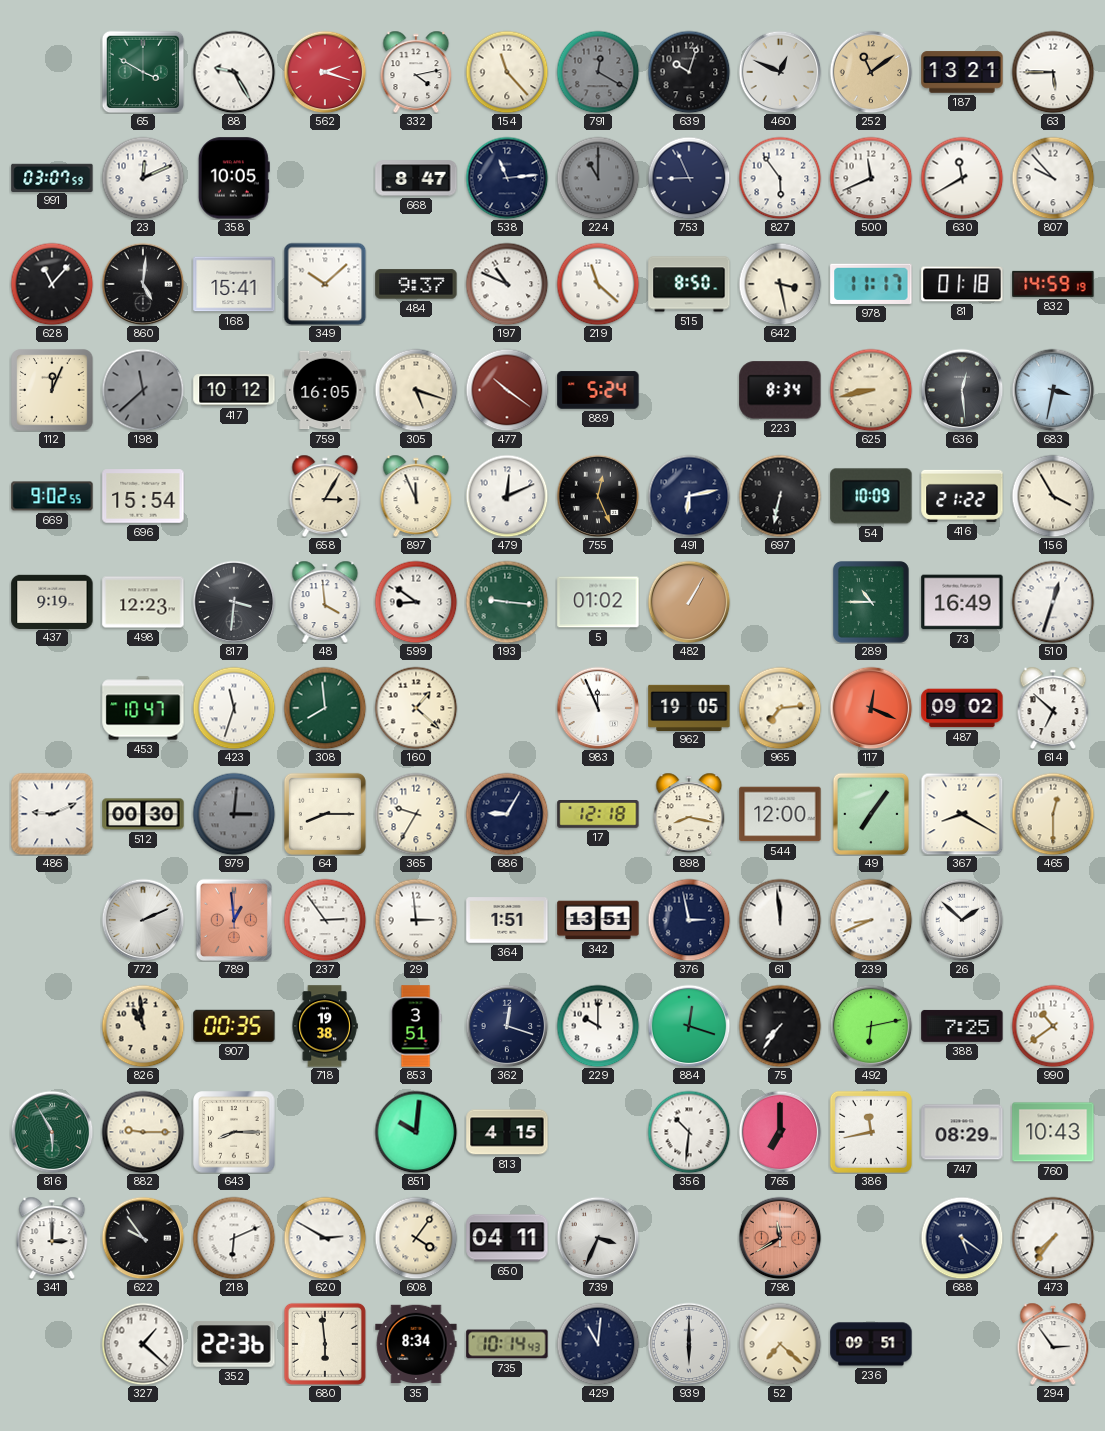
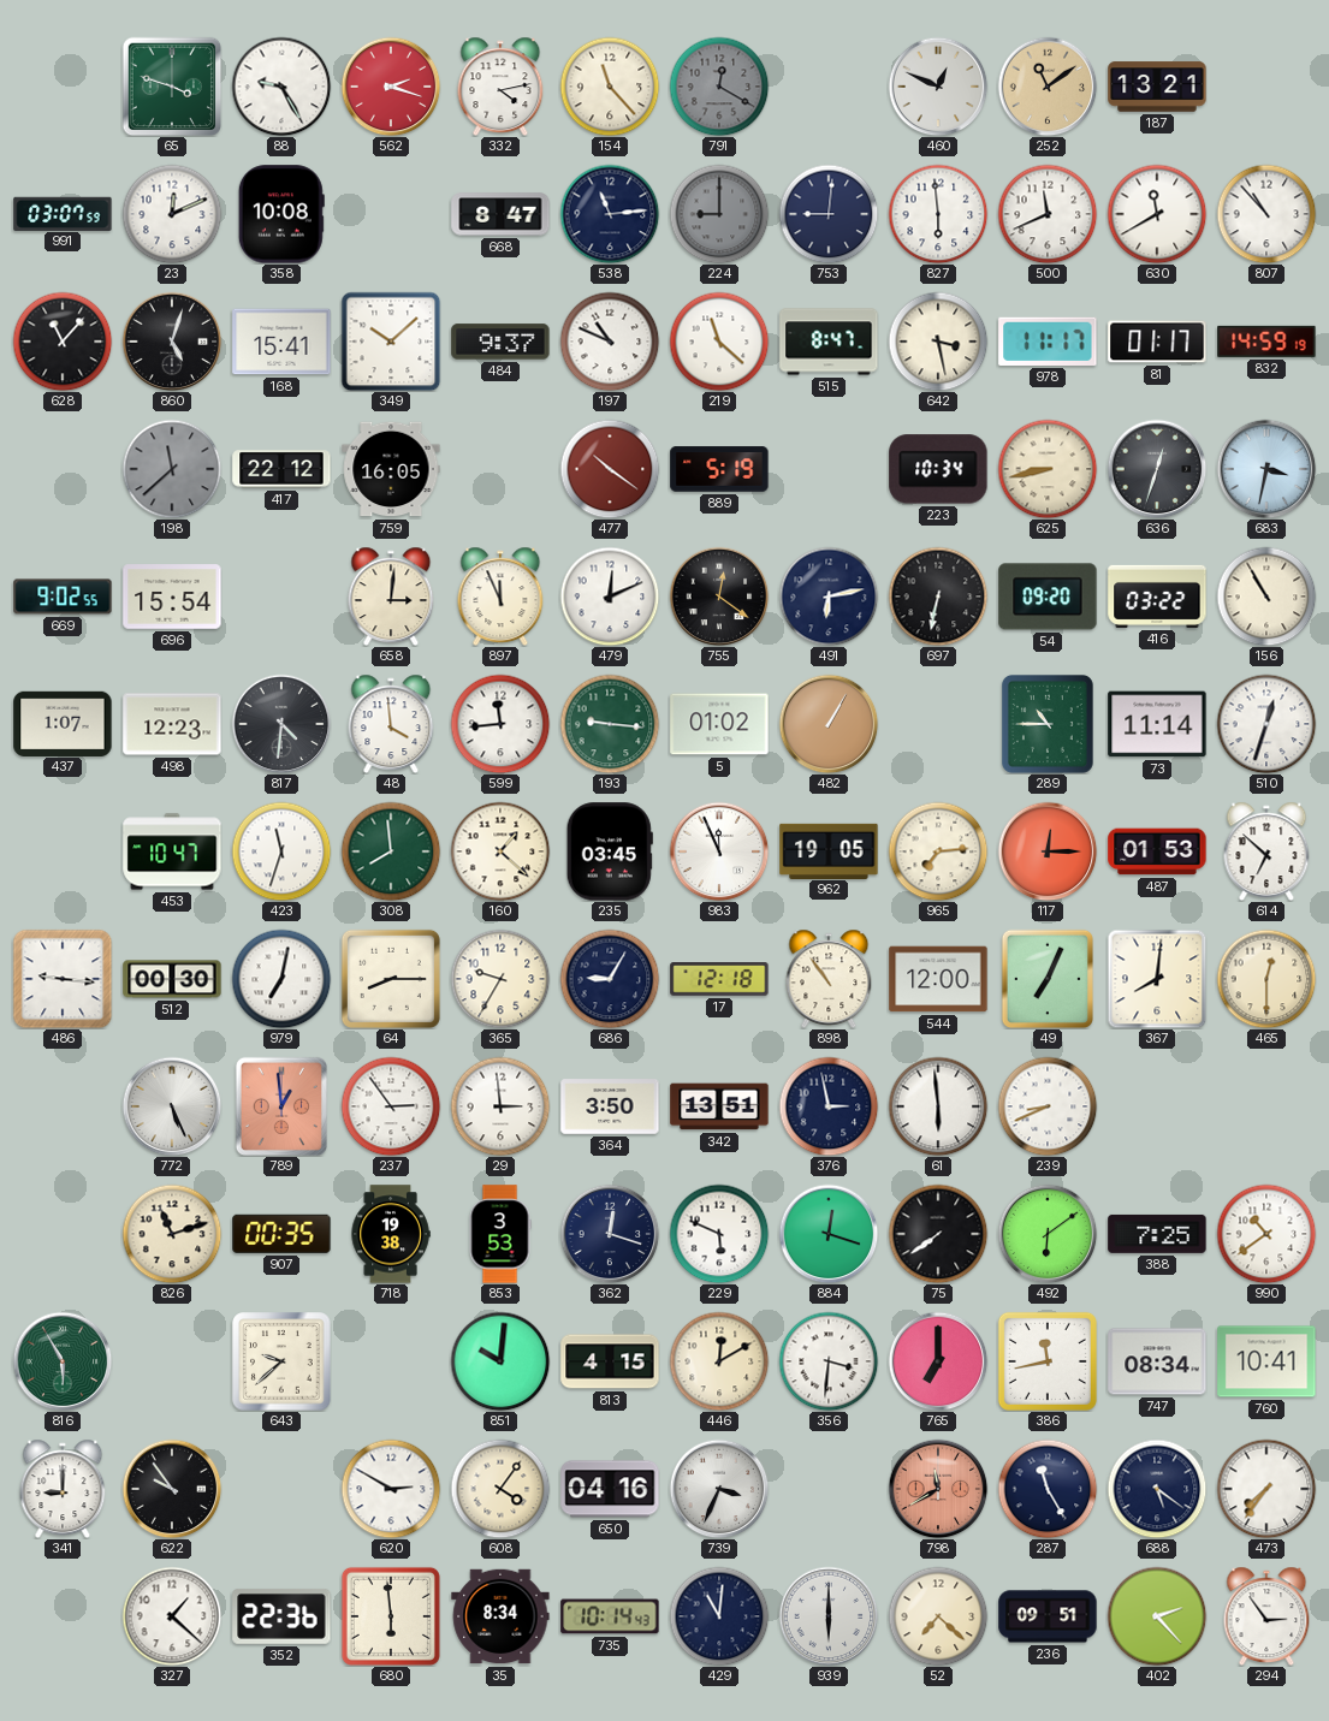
65: 3:50 -> 3:48 (172, 87)
639: 10:03 -> none (689, 72)
63: 5:45 -> none (1053, 72)
358: 10:05 -> 10:08 (281, 214)
224: 11:00 -> 9:00 (719, 214)
753: 8:56 -> 9:01 (829, 214)
827: 5:54 -> 5:59 (938, 214)
807: 9:53 -> 10:53 (1266, 214)
860: 5:01 -> 5:03 (172, 342)
515: 8:50 -> 8:47 (829, 342)
81: 01:18 -> 01:17 (1157, 342)
112: 12:04 -> none (52, 390)
417: 10:12 -> 22:12 (281, 469)
305: 5:18 -> none (416, 390)
889: 5:24 -> 5:19 (719, 469)
223: 8:34 -> 10:34 (938, 469)
636: 12:29 -> 12:33 (1157, 469)
658: 3:05 -> 3:01 (391, 597)
755: 12:26 -> 12:21 (719, 597)
54: 10:09 -> 09:20 (1048, 597)
416: 21:22 -> 03:22 (1157, 597)
156: 3:55 -> 10:55 (1266, 597)
437: 9:19 -> 1:07 (63, 723)
817: 3:31 -> 4:31 (281, 724)
599: 8:51 -> 11:44 (500, 724)
73: 16:49 -> 11:14 (1157, 724)
235: none -> 03:45 (610, 851)
117: 12:19 -> 12:15 (1048, 851)
487: 09:02 -> 01:53 (1157, 851)
486: 9:11 -> 9:16 (63, 979)
979: 3:01 -> 7:02 (281, 979)
979 dial: grey -> white (281, 979)
898: 8:17 -> 10:54 (829, 979)
49: 7:06 -> 7:04 (1046, 978)
367: 8:20 -> 8:01 (1157, 979)
772: 2:11 -> 5:26 (172, 1106)
364: 1:51 -> 3:50 (610, 1106)
61: 11:59 -> 5:59 (938, 1106)
26: 1:52 -> none (962, 920)
826: 10:59 -> 11:12 (172, 1234)
853: 3:51 -> 3:53 (500, 1234)
229: 10:00 -> 5:49 (719, 1234)
75: 7:36 -> 7:39 (938, 1234)
492: 6:13 -> 6:09 (1048, 1234)
882: 9:15 -> none (143, 1132)
643: 8:15 -> 9:38 (281, 1361)
446: none -> 12:10 (719, 1361)
356: 10:31 -> 3:31 (829, 1361)
747: 08:29 -> 08:34 (1157, 1361)
760: 10:43 -> 10:41 (1266, 1361)
341: 3:00 -> 9:00 (63, 1489)
218: 6:11 -> none (234, 1238)
650: 04:11 -> 04:16 (610, 1489)
287: none -> 11:25 (1048, 1489)
402: none -> 2:23 (1157, 1616)
